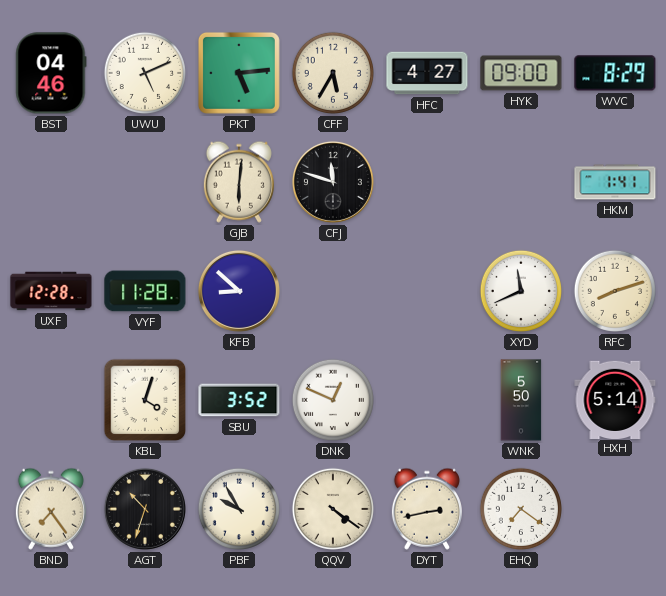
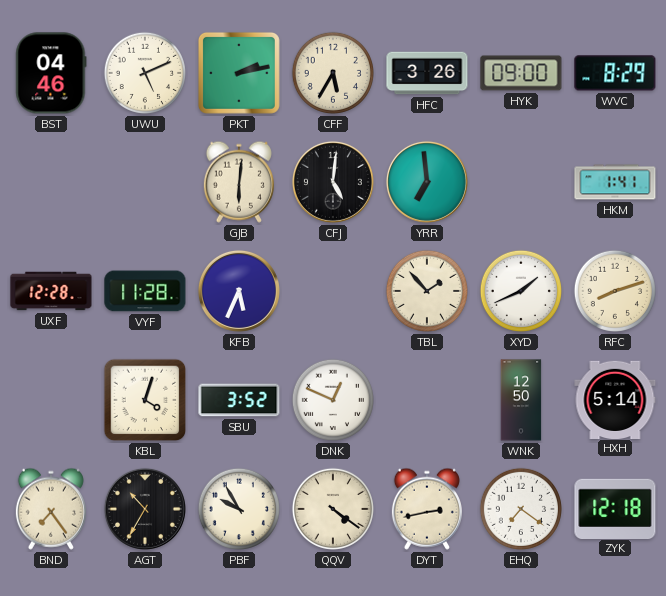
PKT: 5:14 -> 2:13 (239, 73)
HFC: 4:27 -> 3:26 (427, 73)
CFJ: 11:48 -> 5:01 (333, 182)
YRR: none -> 6:59 (427, 182)
KFB: 8:52 -> 5:34 (239, 291)
TBL: none -> 1:53 (427, 291)
XYD: 11:41 -> 1:41 (521, 291)
WNK: 5:50 -> 12:50 (521, 400)
AGT: 10:33 -> 10:35 (145, 509)
ZYK: none -> 12:18 (615, 508)
